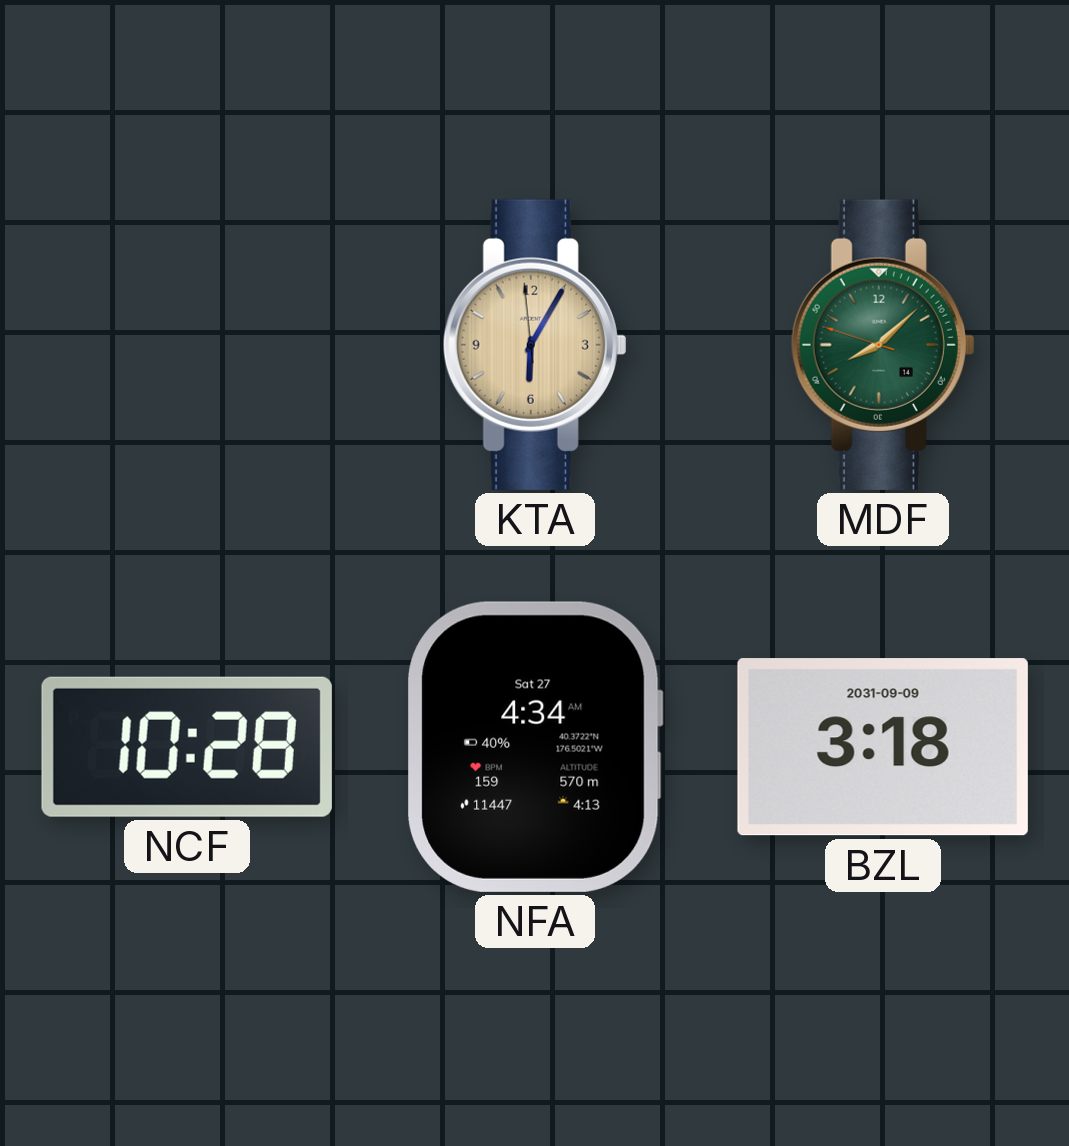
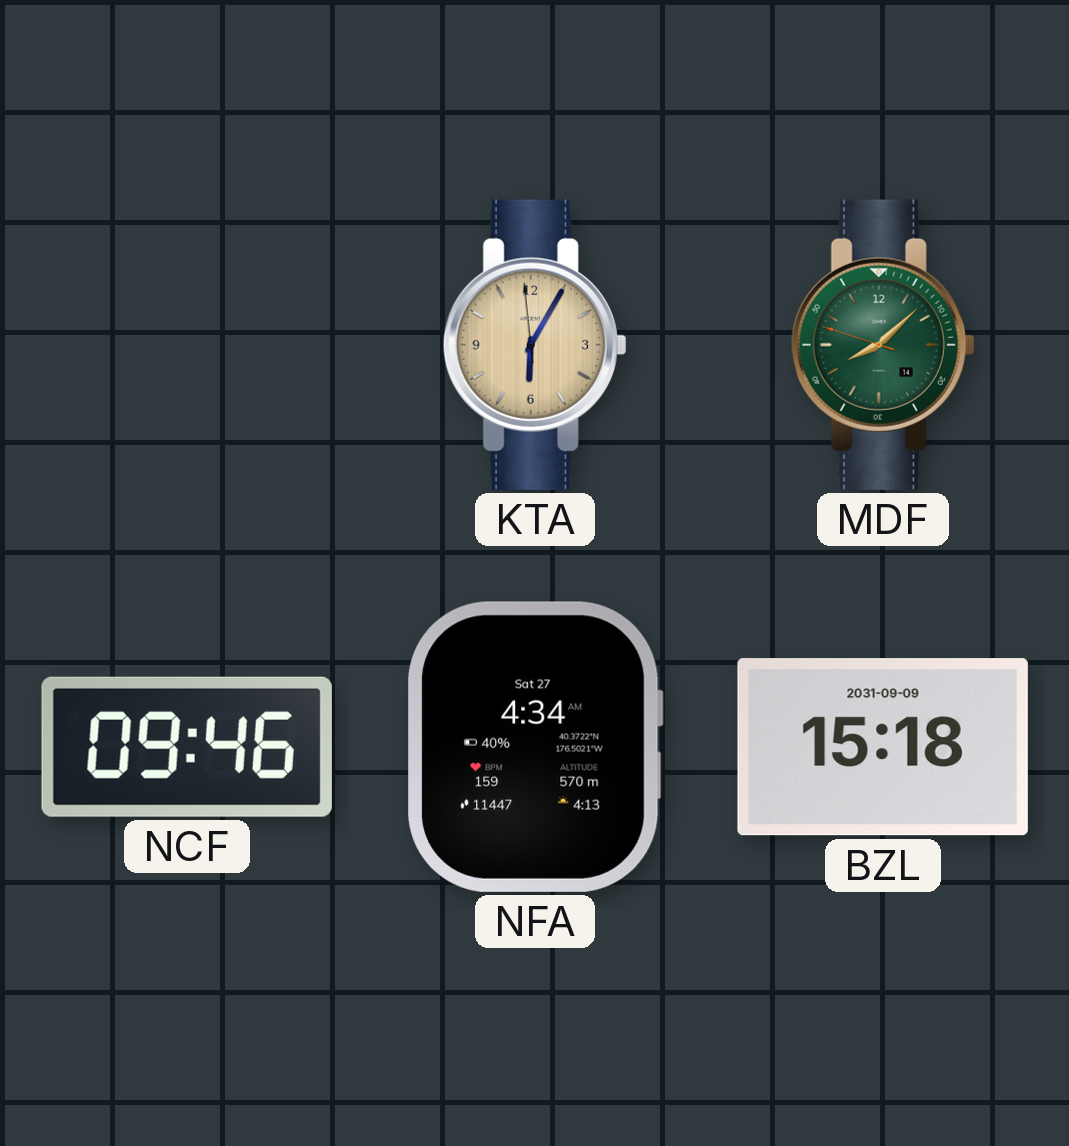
NCF: 10:28 -> 09:46 (187, 747)
BZL: 3:18 -> 15:18 (883, 747)
